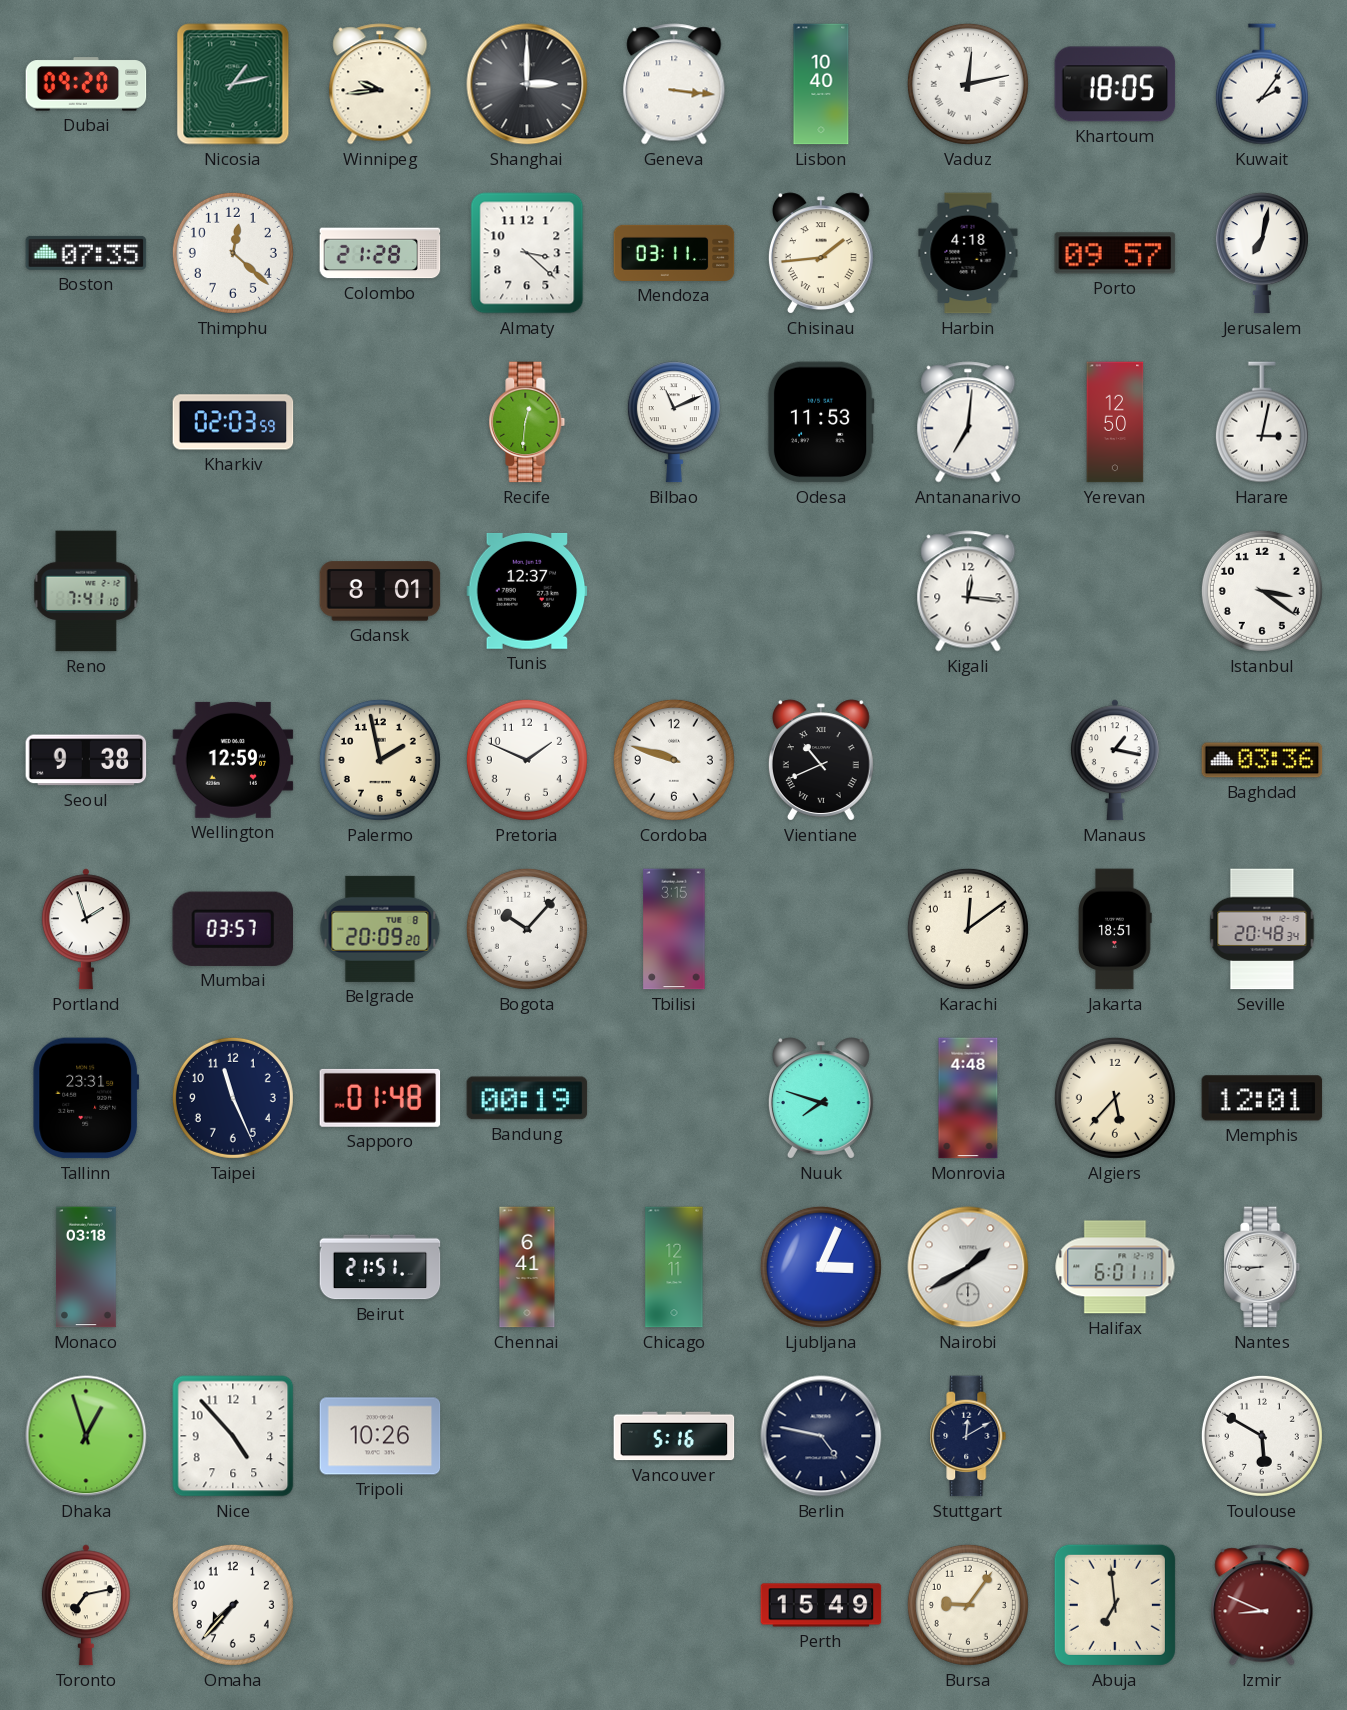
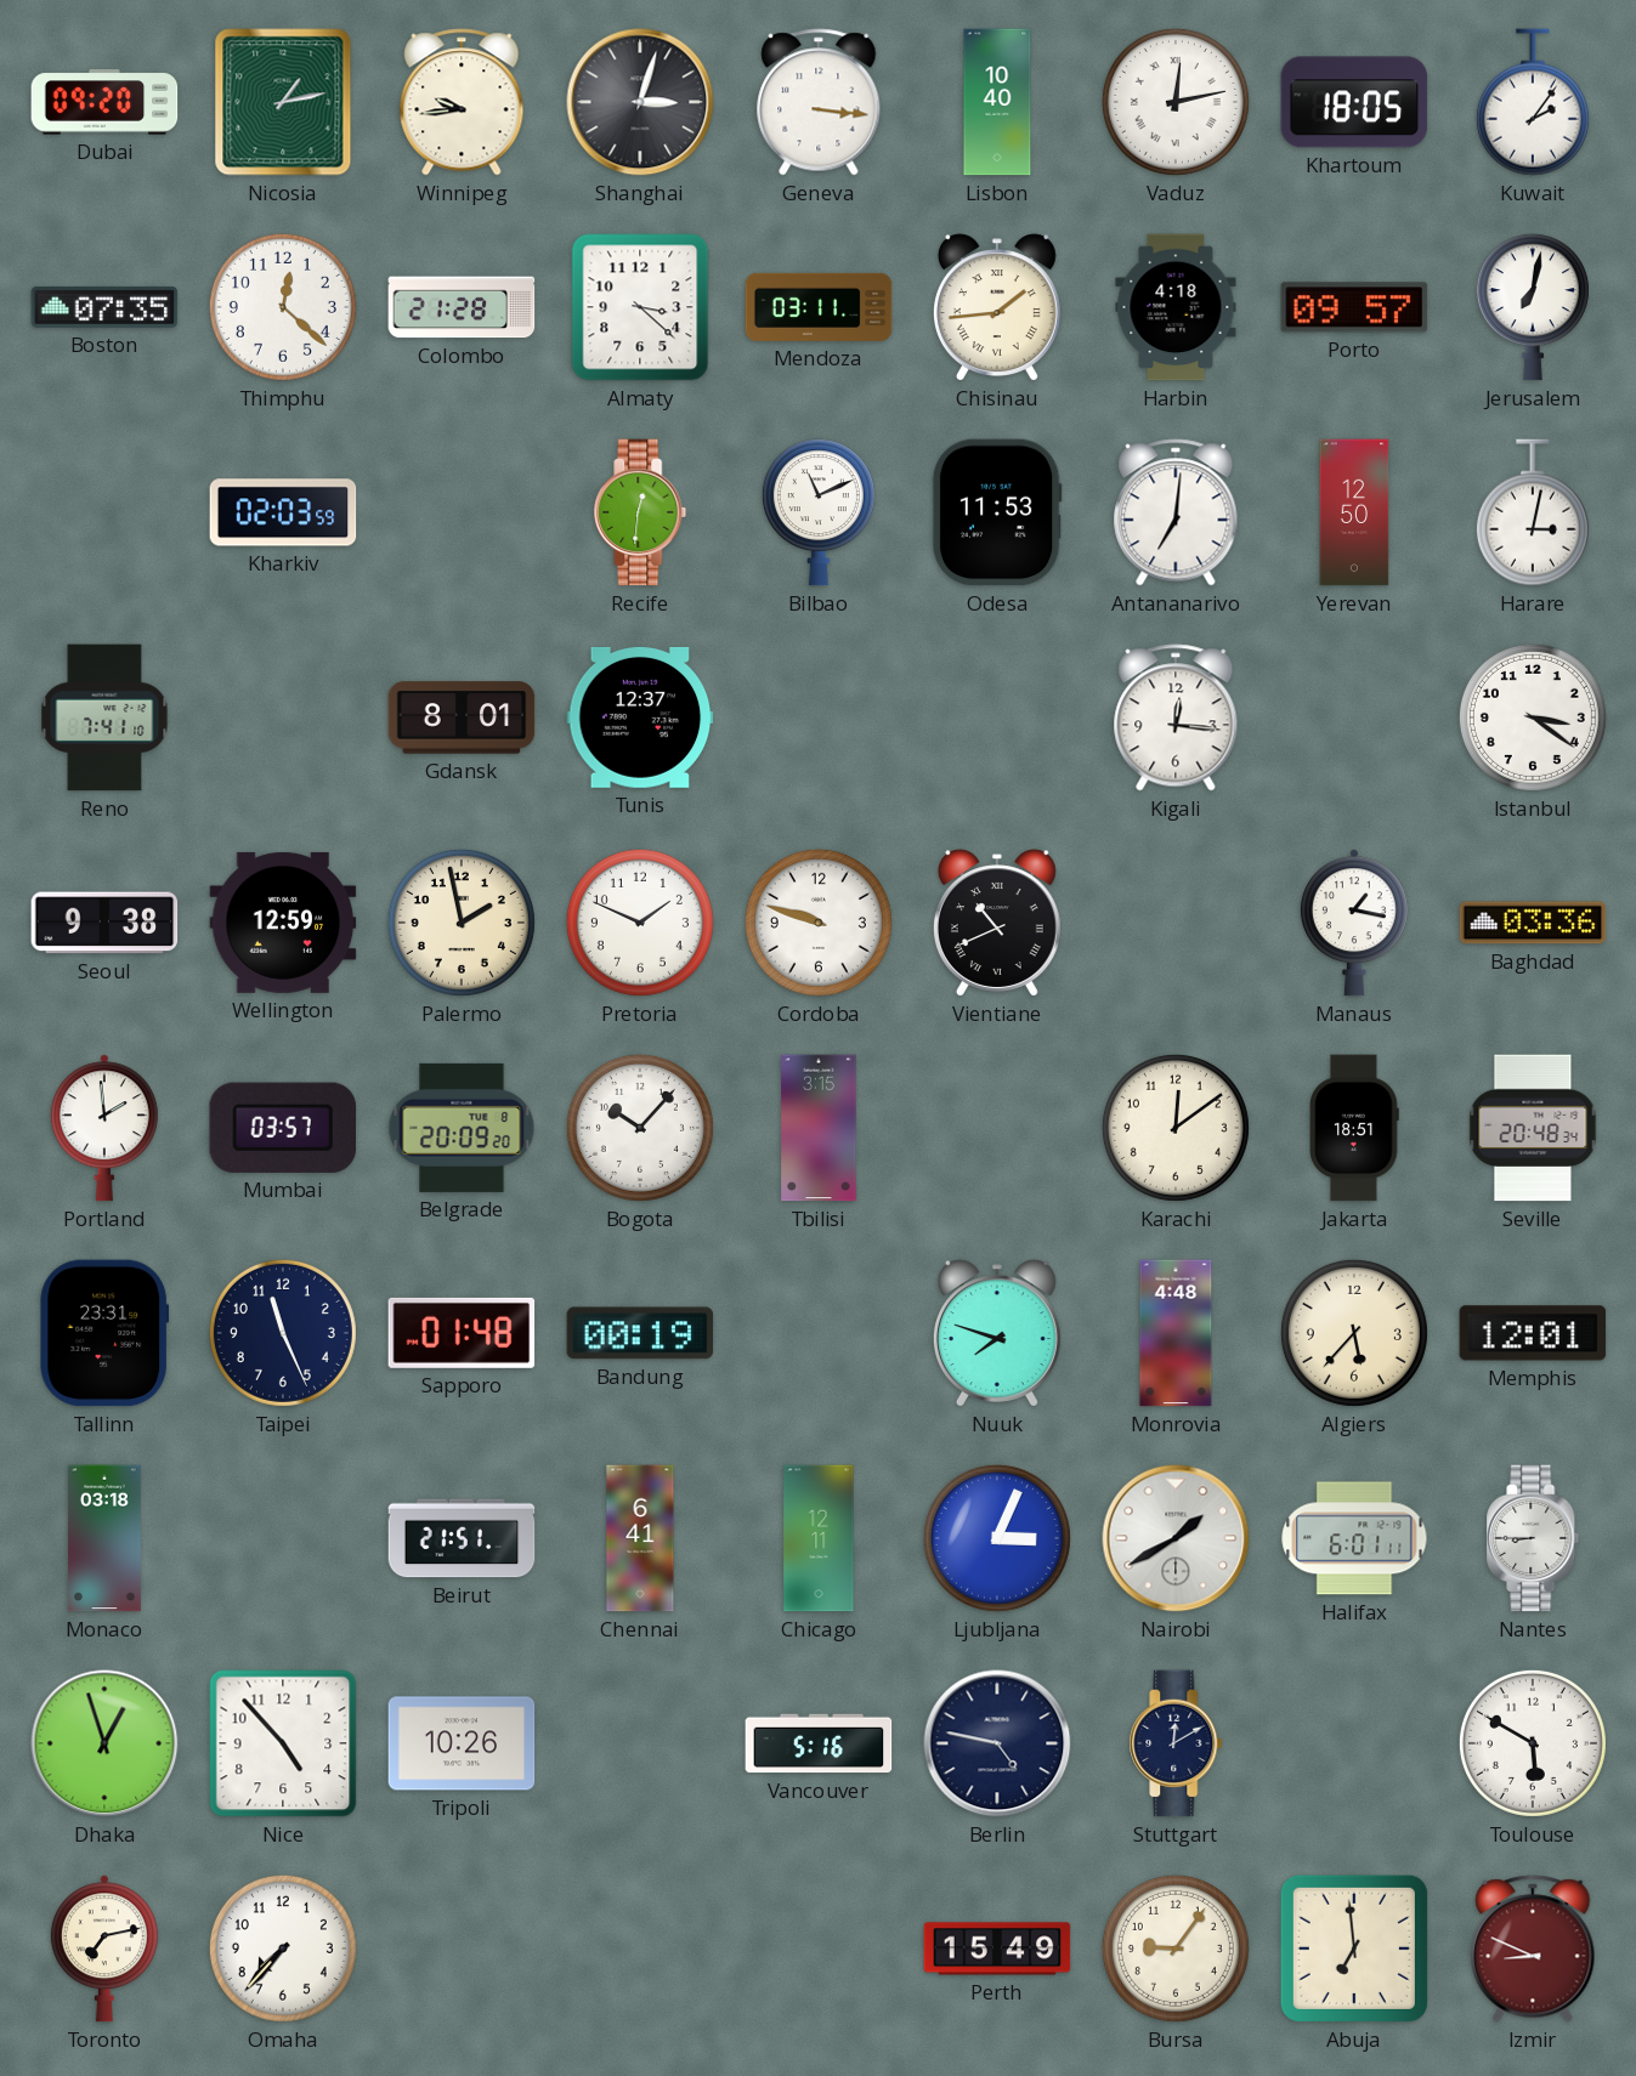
Shanghai: 3:00 -> 3:03 (640, 102)
Portland: 1:57 -> 1:59 (104, 1128)
